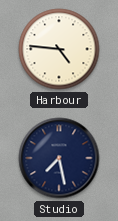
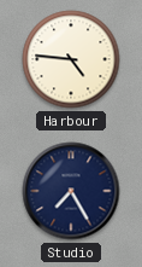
Studio: 7:28 -> 7:25 (71, 191)
